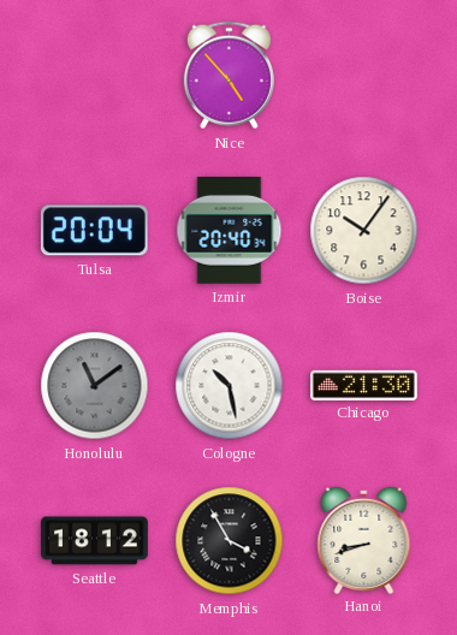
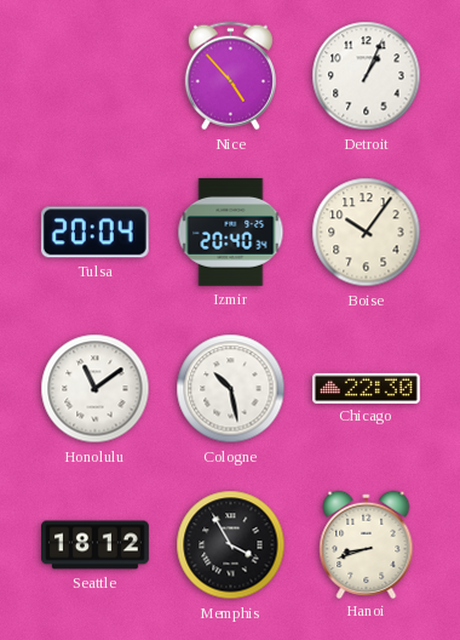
Detroit: none -> 1:04 (367, 76)
Honolulu dial: grey -> white (96, 389)
Chicago: 21:30 -> 22:30 (367, 388)
